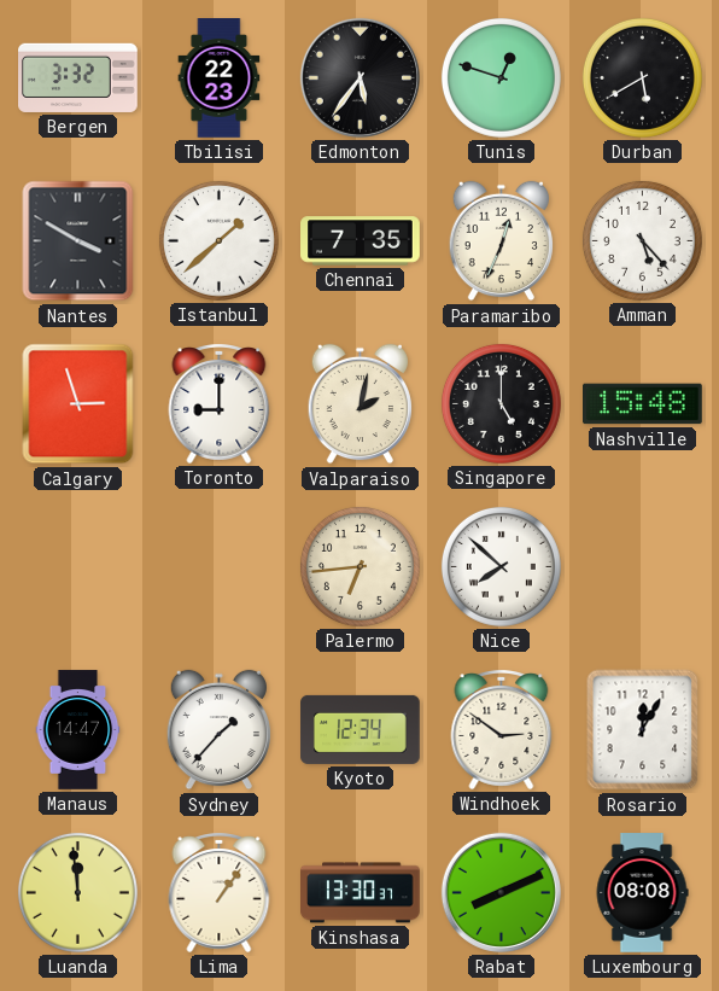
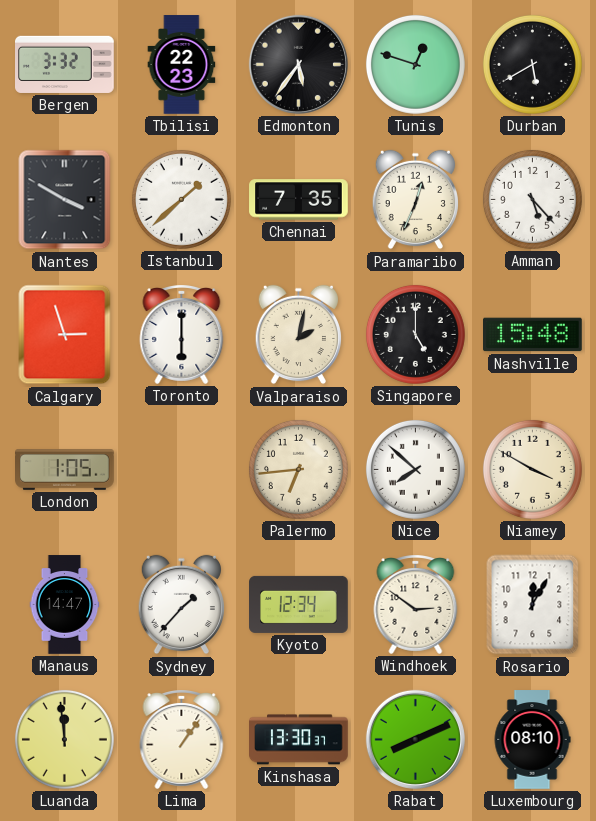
Toronto: 9:00 -> 6:00 (182, 335)
London: none -> 1:05 (65, 470)
Niamey: none -> 3:50 (532, 469)
Luxembourg: 08:08 -> 08:10 (532, 740)
